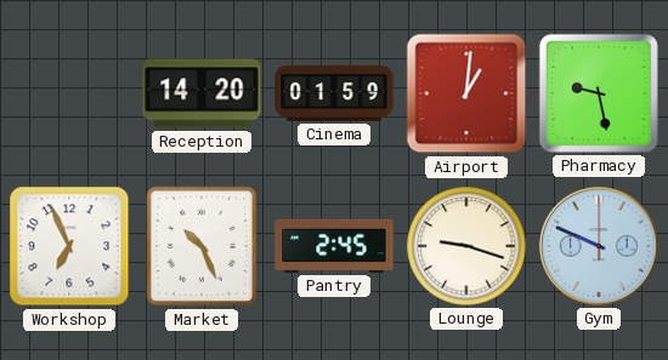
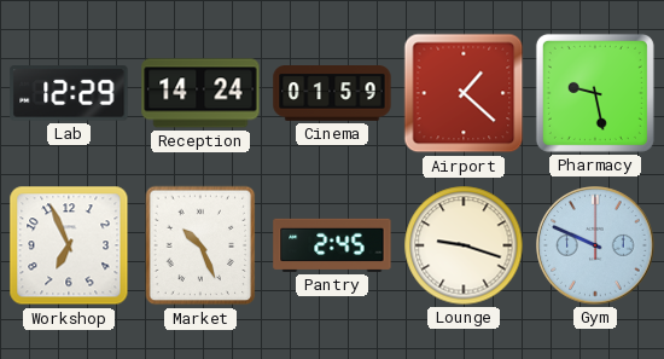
Lab: none -> 12:29 (69, 93)
Reception: 14:20 -> 14:24 (200, 93)
Airport: 1:01 -> 1:22 (464, 93)
